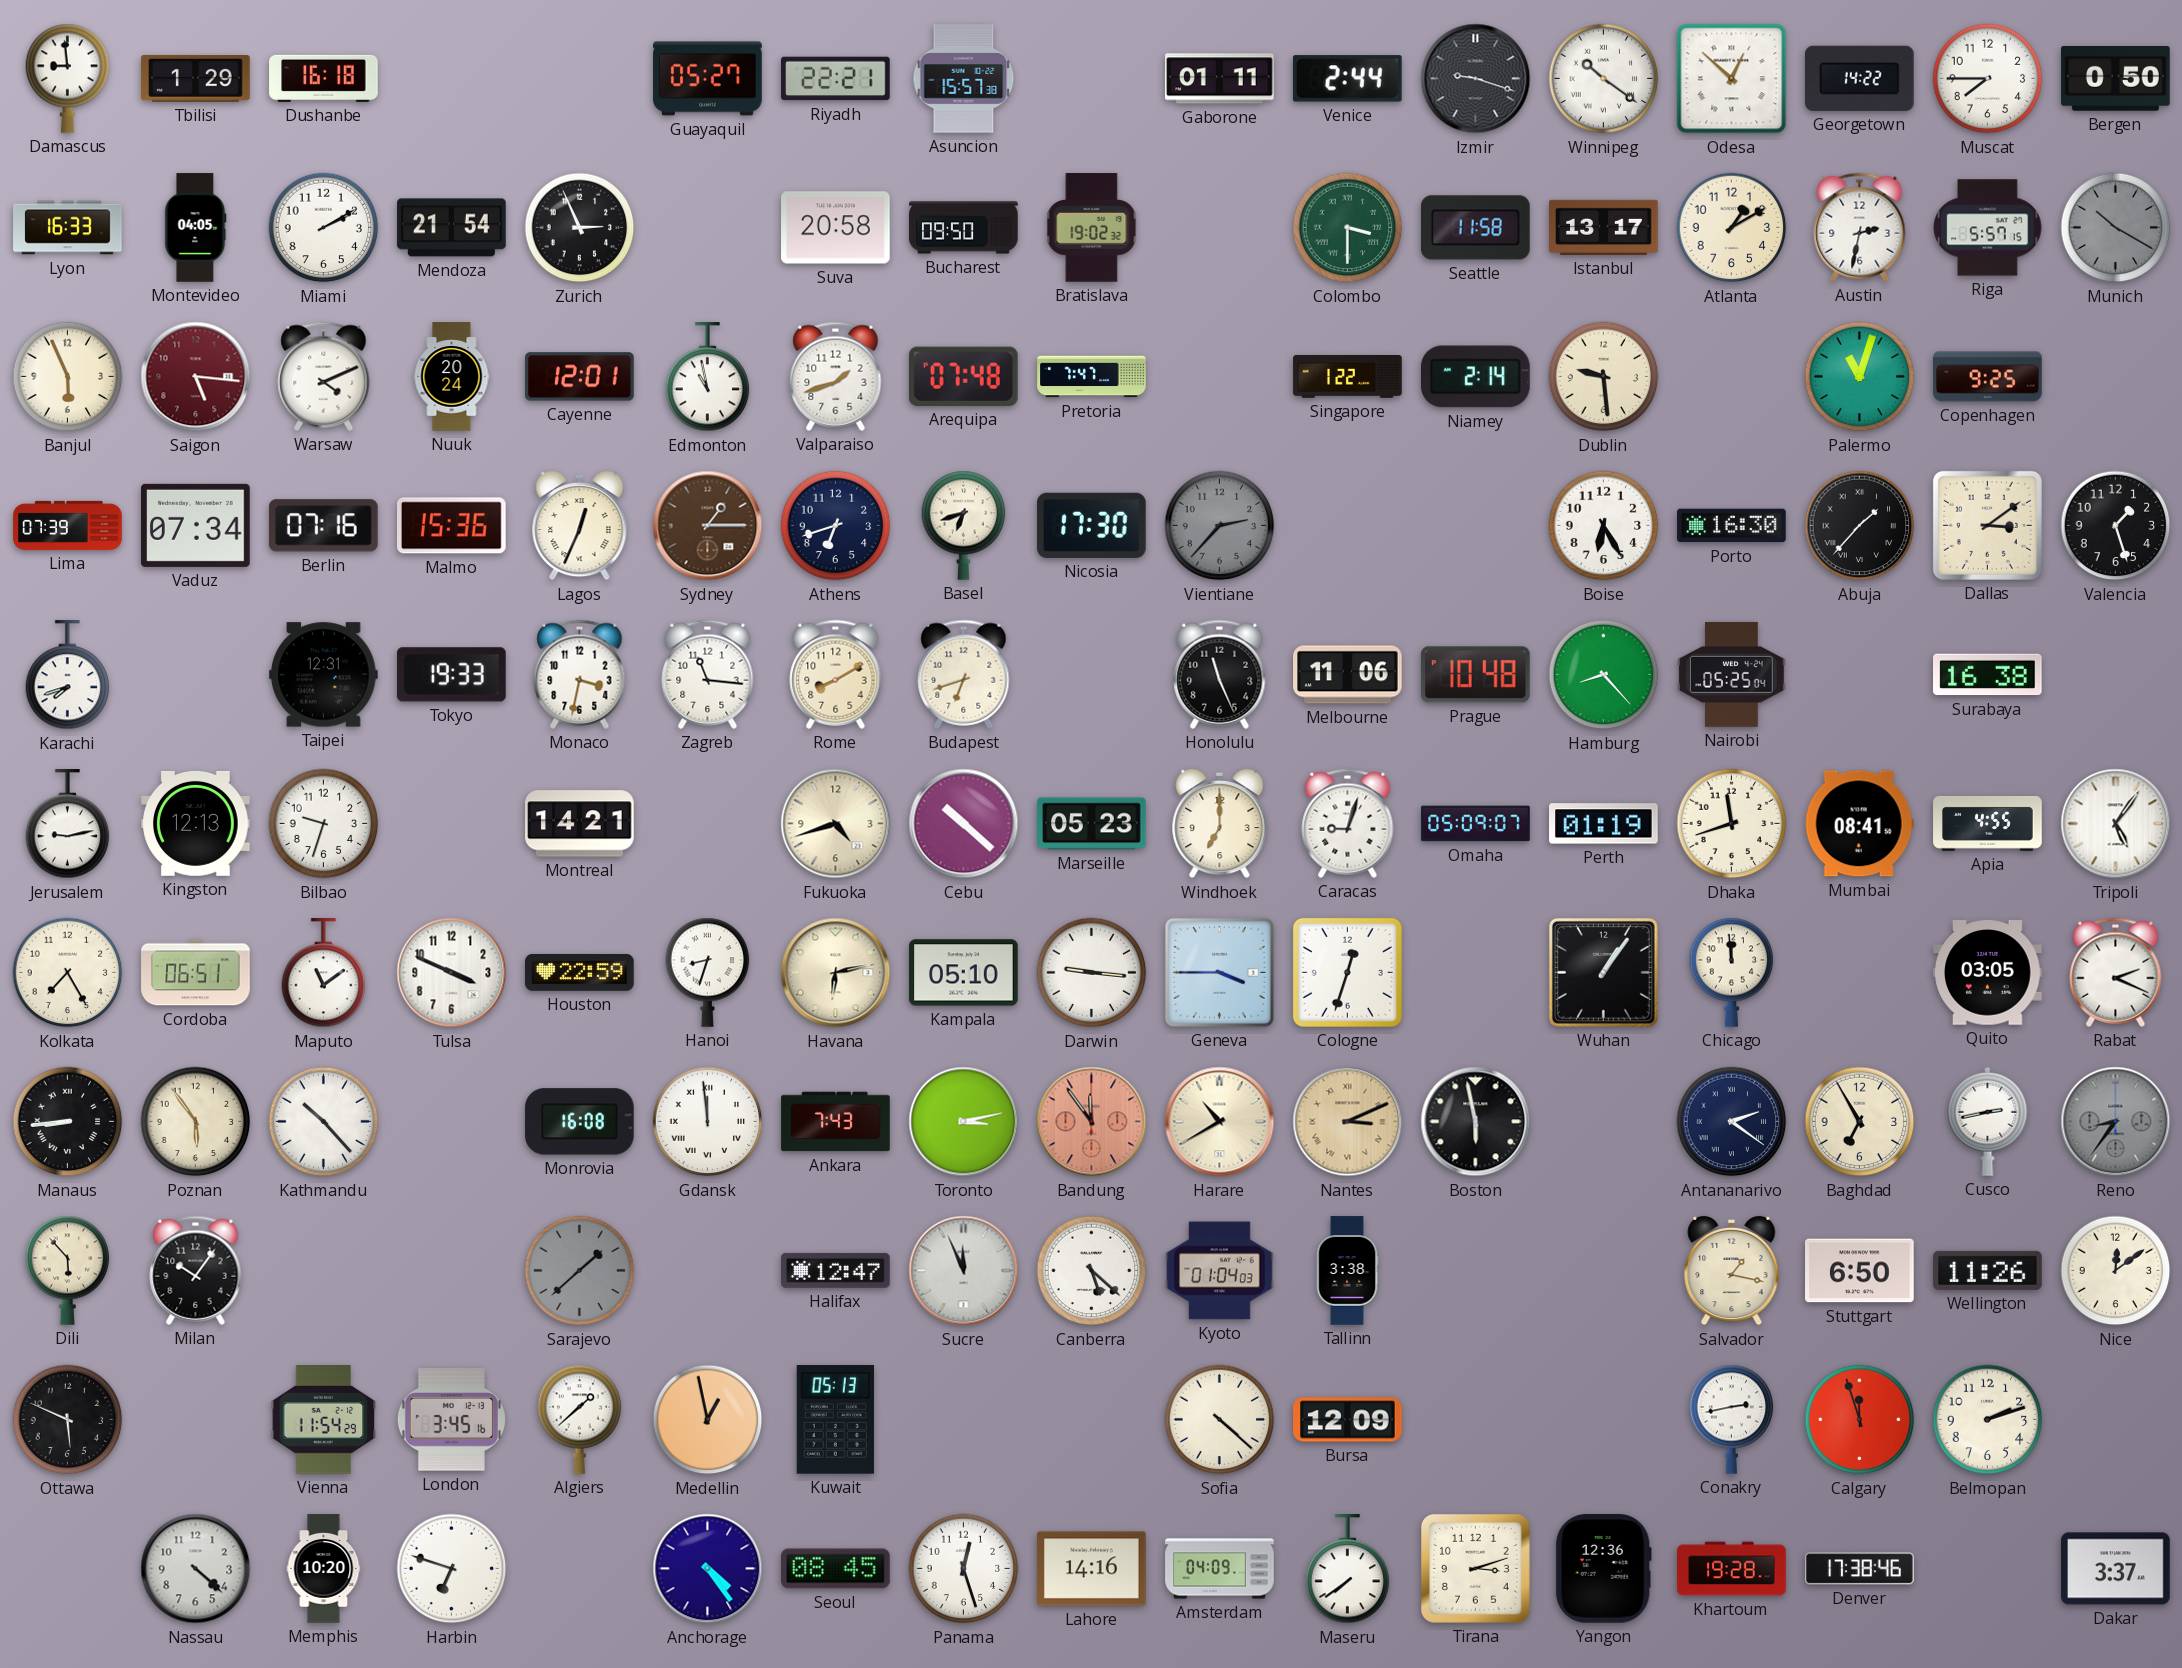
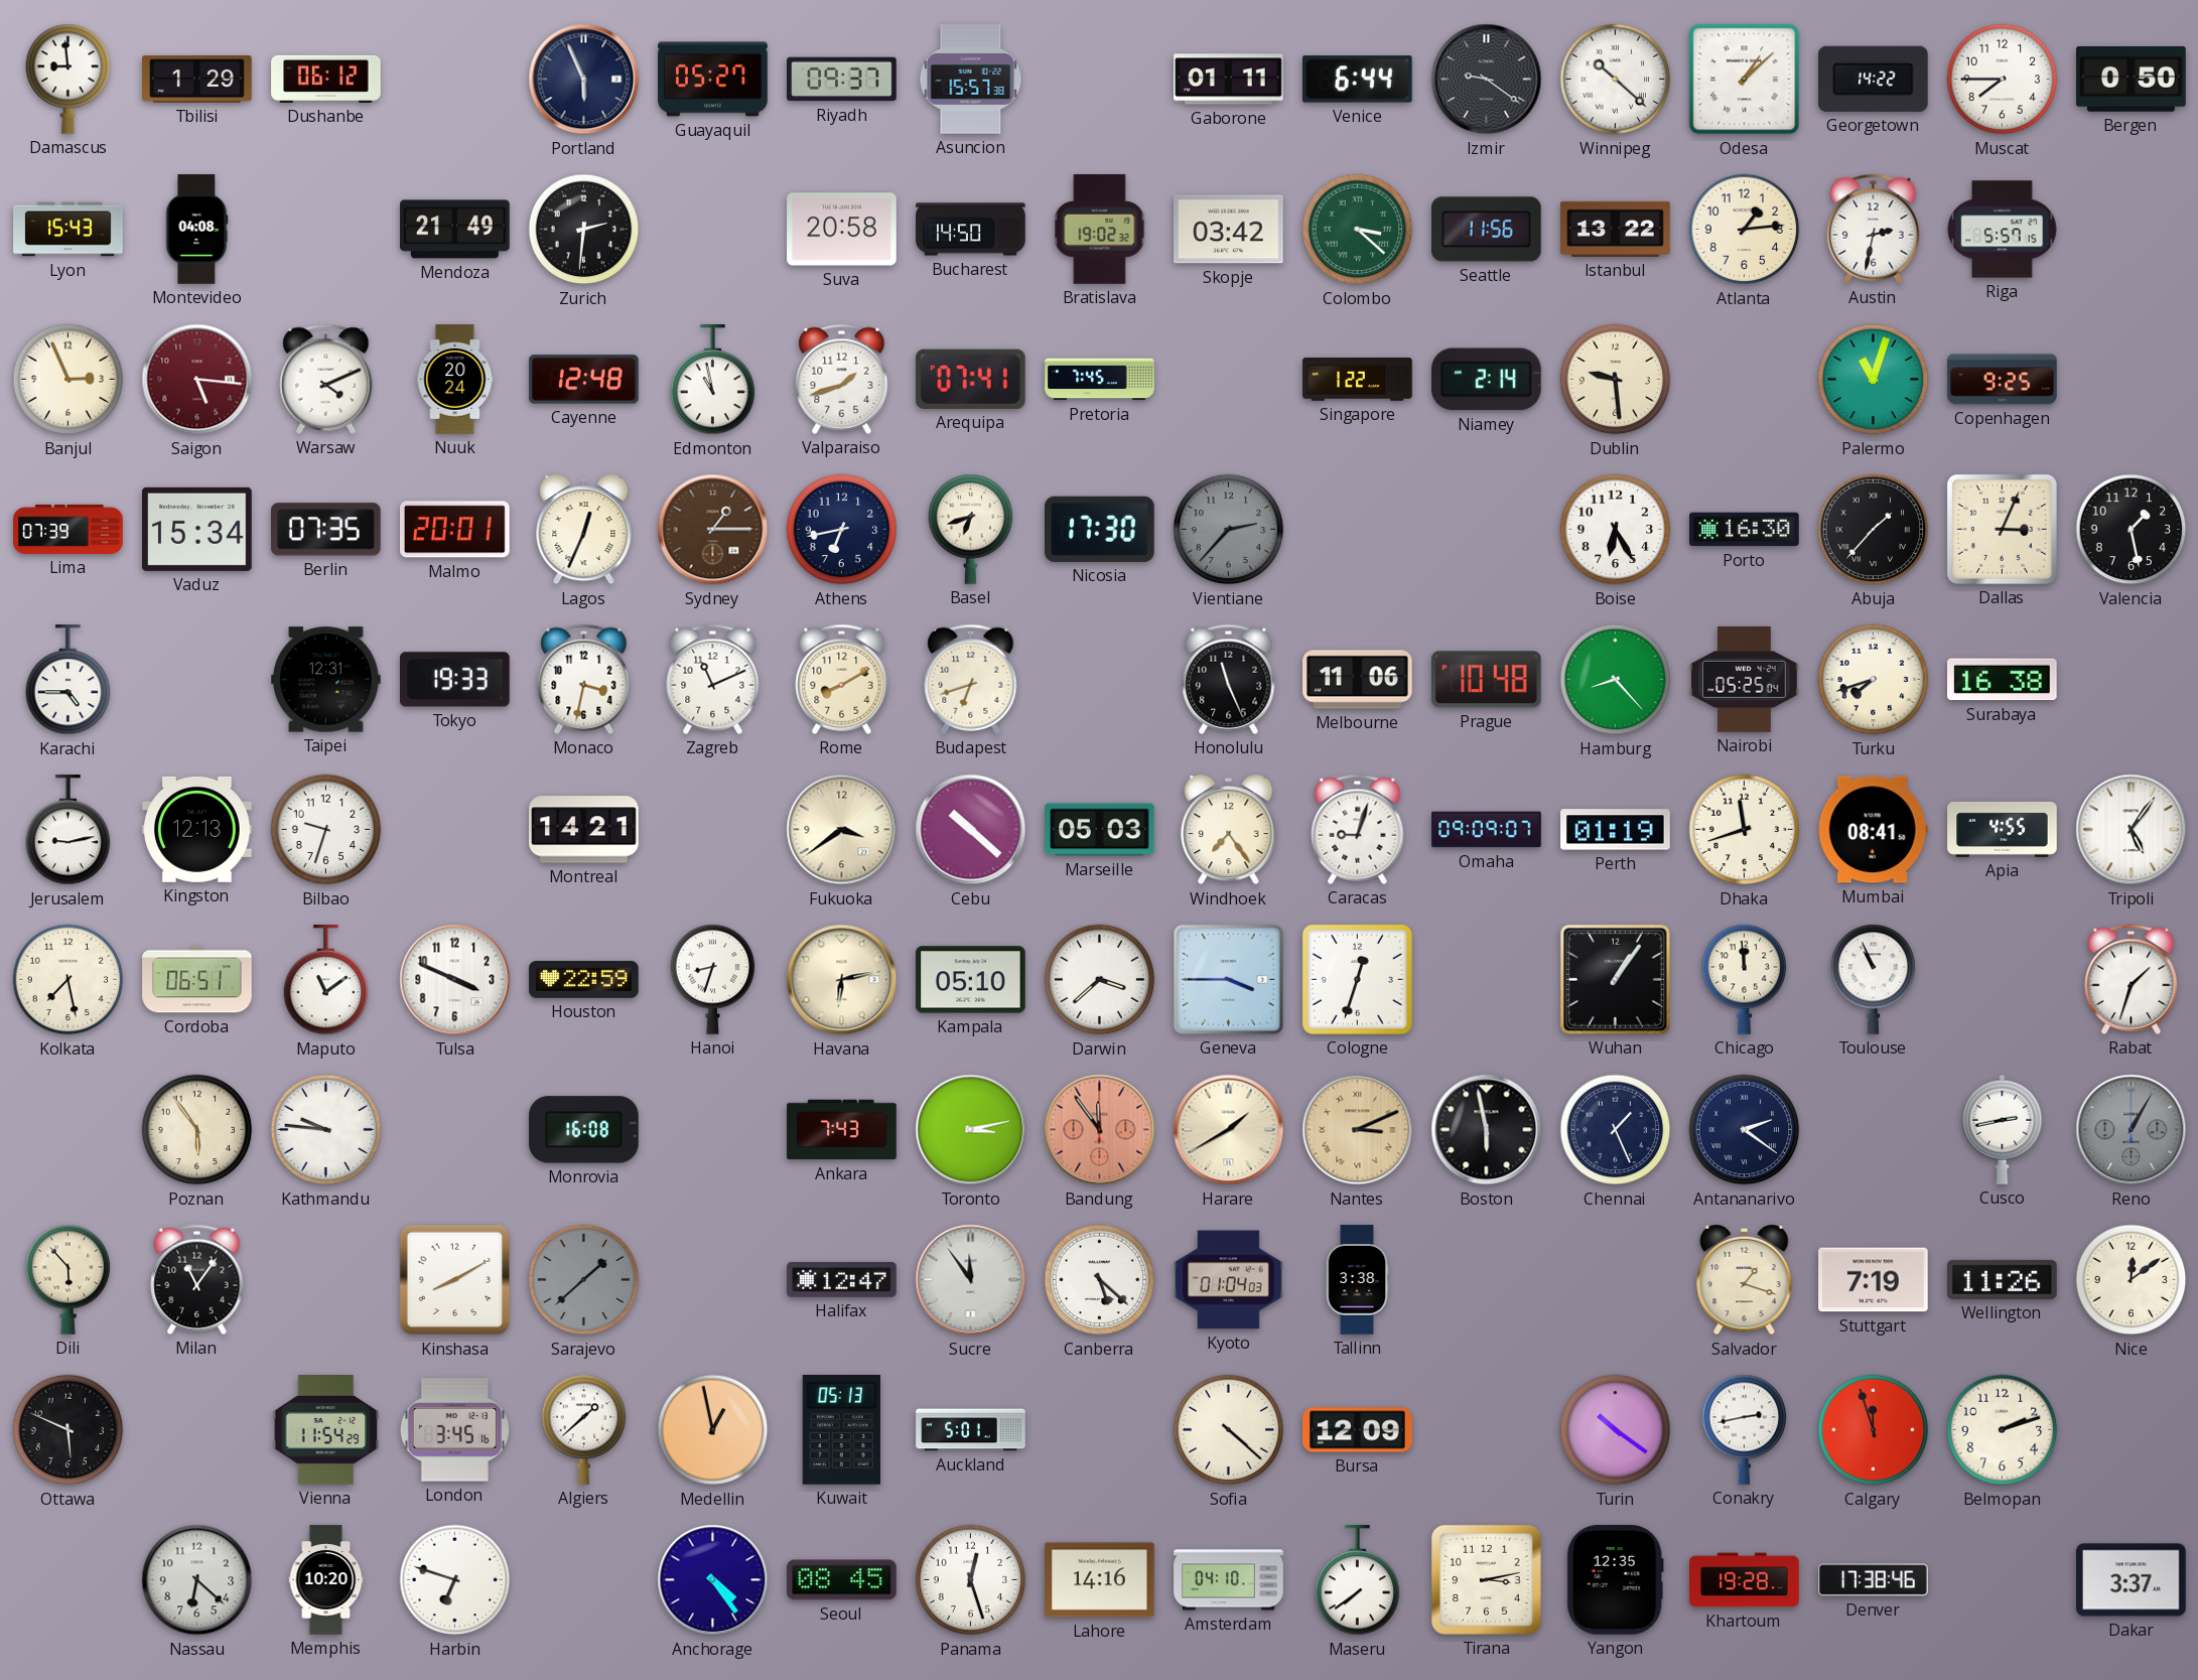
Dushanbe: 16:18 -> 06:12 (326, 79)
Portland: none -> 5:56 (584, 80)
Riyadh: 22:21 -> 09:37 (842, 80)
Venice: 2:44 -> 6:44 (1358, 80)
Izmir: 9:18 -> 9:21 (1487, 80)
Winnipeg: 10:21 -> 10:22 (1616, 80)
Odesa: 12:52 -> 1:08 (1745, 80)
Lyon: 16:33 -> 15:43 (68, 230)
Montevideo: 04:05 -> 04:08 (197, 230)
Miami: 2:10 -> none (324, 228)
Mendoza: 21:54 -> 21:49 (455, 230)
Zurich: 2:56 -> 2:31 (584, 230)
Bucharest: 09:50 -> 14:50 (971, 230)
Skopje: none -> 03:42 (1229, 230)
Colombo: 3:30 -> 3:22 (1358, 230)
Seattle: 11:58 -> 11:56 (1487, 230)
Istanbul: 13:17 -> 13:22 (1616, 229)
Atlanta: 1:10 -> 1:14 (1745, 230)
Munich: 10:20 -> none (2116, 228)
Banjul: 5:56 -> 2:56 (68, 380)
Cayenne: 12:01 -> 12:48 (584, 380)
Arequipa: 07:48 -> 07:41 (970, 379)
Pretoria: 7:47 -> 7:45 (1100, 380)
Vaduz: 07:34 -> 15:34 (197, 529)
Berlin: 07:16 -> 07:35 (326, 530)
Malmo: 15:36 -> 20:01 (455, 530)
Athens: 6:42 -> 6:43 (842, 530)
Dallas: 3:09 -> 3:04 (2002, 529)
Valencia: 1:27 -> 1:28 (2132, 530)
Karachi: 7:42 -> 4:45 (68, 680)
Zagreb: 11:16 -> 11:11 (713, 679)
Turku: none -> 7:42 (1874, 680)
Fukuoka: 4:42 -> 3:39 (842, 830)
Marseille: 05:23 -> 05:03 (1100, 830)
Windhoek: 7:00 -> 7:24 (1229, 830)
Omaha: 05:09 -> 09:09 (1487, 830)
Kolkata: 7:25 -> 7:28 (68, 980)
Darwin: 9:16 -> 3:38 (1100, 980)
Toulouse: none -> 10:56 (1874, 979)
Quito: 03:05 -> none (1988, 973)
Rabat: 2:19 -> 1:33 (2132, 979)
Manaus: 8:44 -> none (68, 1122)
Kathmandu: 10:23 -> 9:46 (326, 1130)
Gdansk: 11:59 -> none (708, 1122)
Harare: 10:40 -> 1:40 (1229, 1130)
Chennai: none -> 1:26 (1616, 1130)
Baghdad: 6:55 -> none (1860, 1122)
Reno: 8:36 -> 1:05 (2132, 1130)
Milan: 10:06 -> 11:06 (197, 1279)
Kinshasa: none -> 8:10 (455, 1280)
Sucre: 11:56 -> 11:54 (971, 1280)
Salvador: 1:17 -> 1:18 (1745, 1280)
Stuttgart: 6:50 -> 7:19 (1874, 1280)
Auckland: none -> 5:01 (971, 1430)
Turin: none -> 10:21 (1616, 1430)
Nassau: 4:22 -> 6:22 (197, 1580)
Amsterdam: 04:09 -> 04:10 (1229, 1580)
Tirana: 3:12 -> 3:13 (1486, 1580)
Yangon: 12:36 -> 12:35 (1615, 1580)
